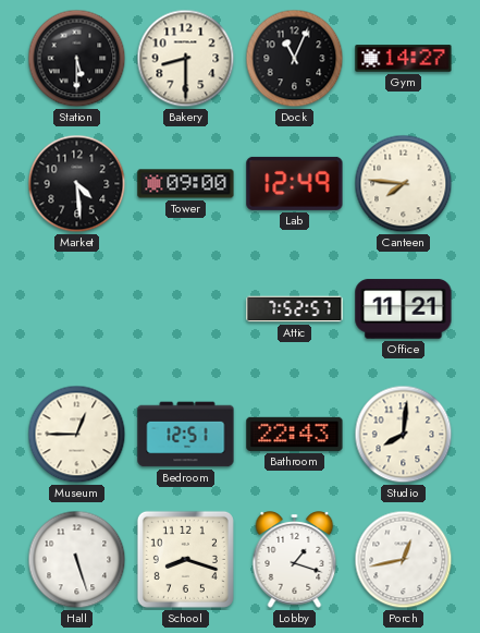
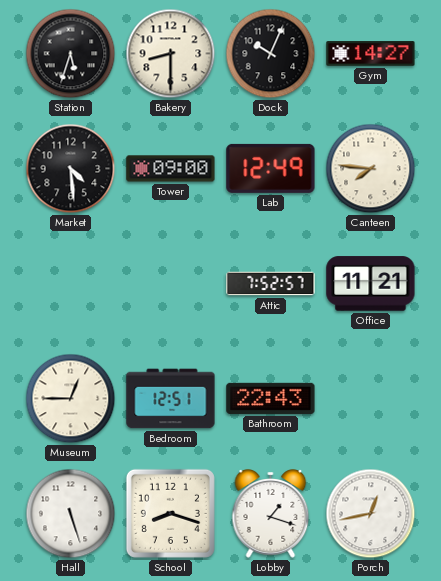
Station: 5:30 -> 5:33 (71, 54)
Dock: 11:04 -> 10:04 (271, 54)
Studio: 8:01 -> none (404, 435)
